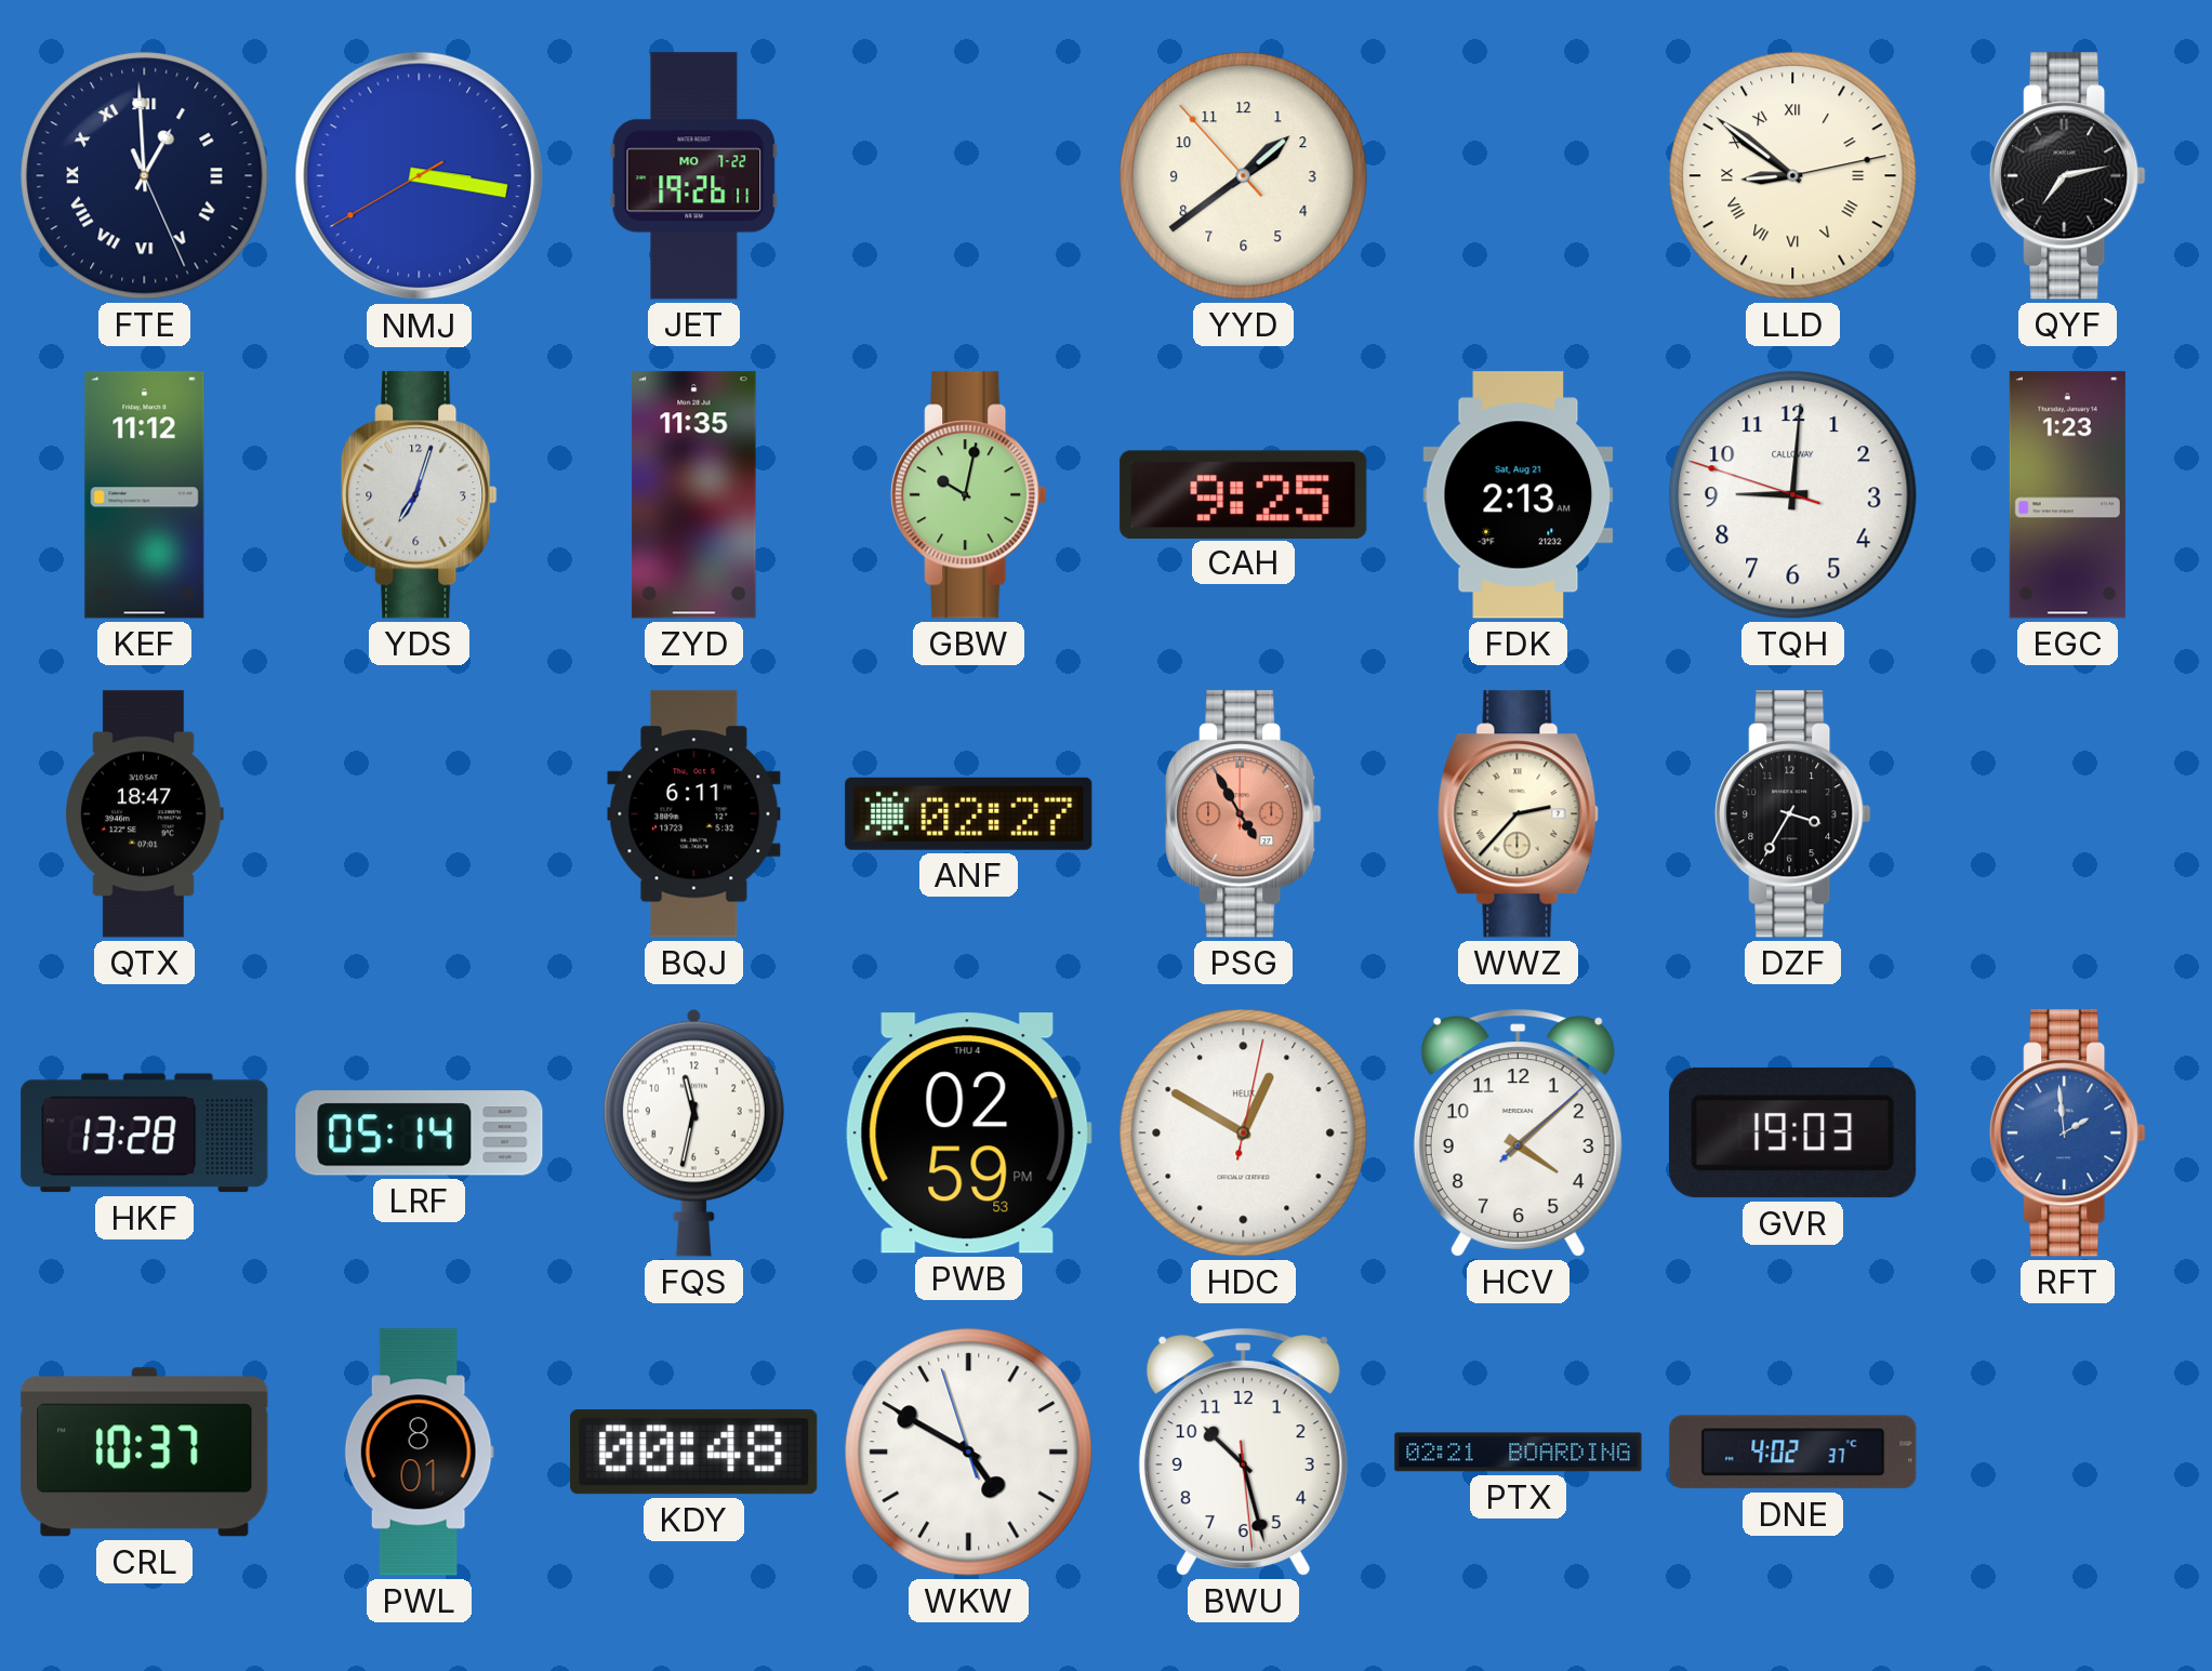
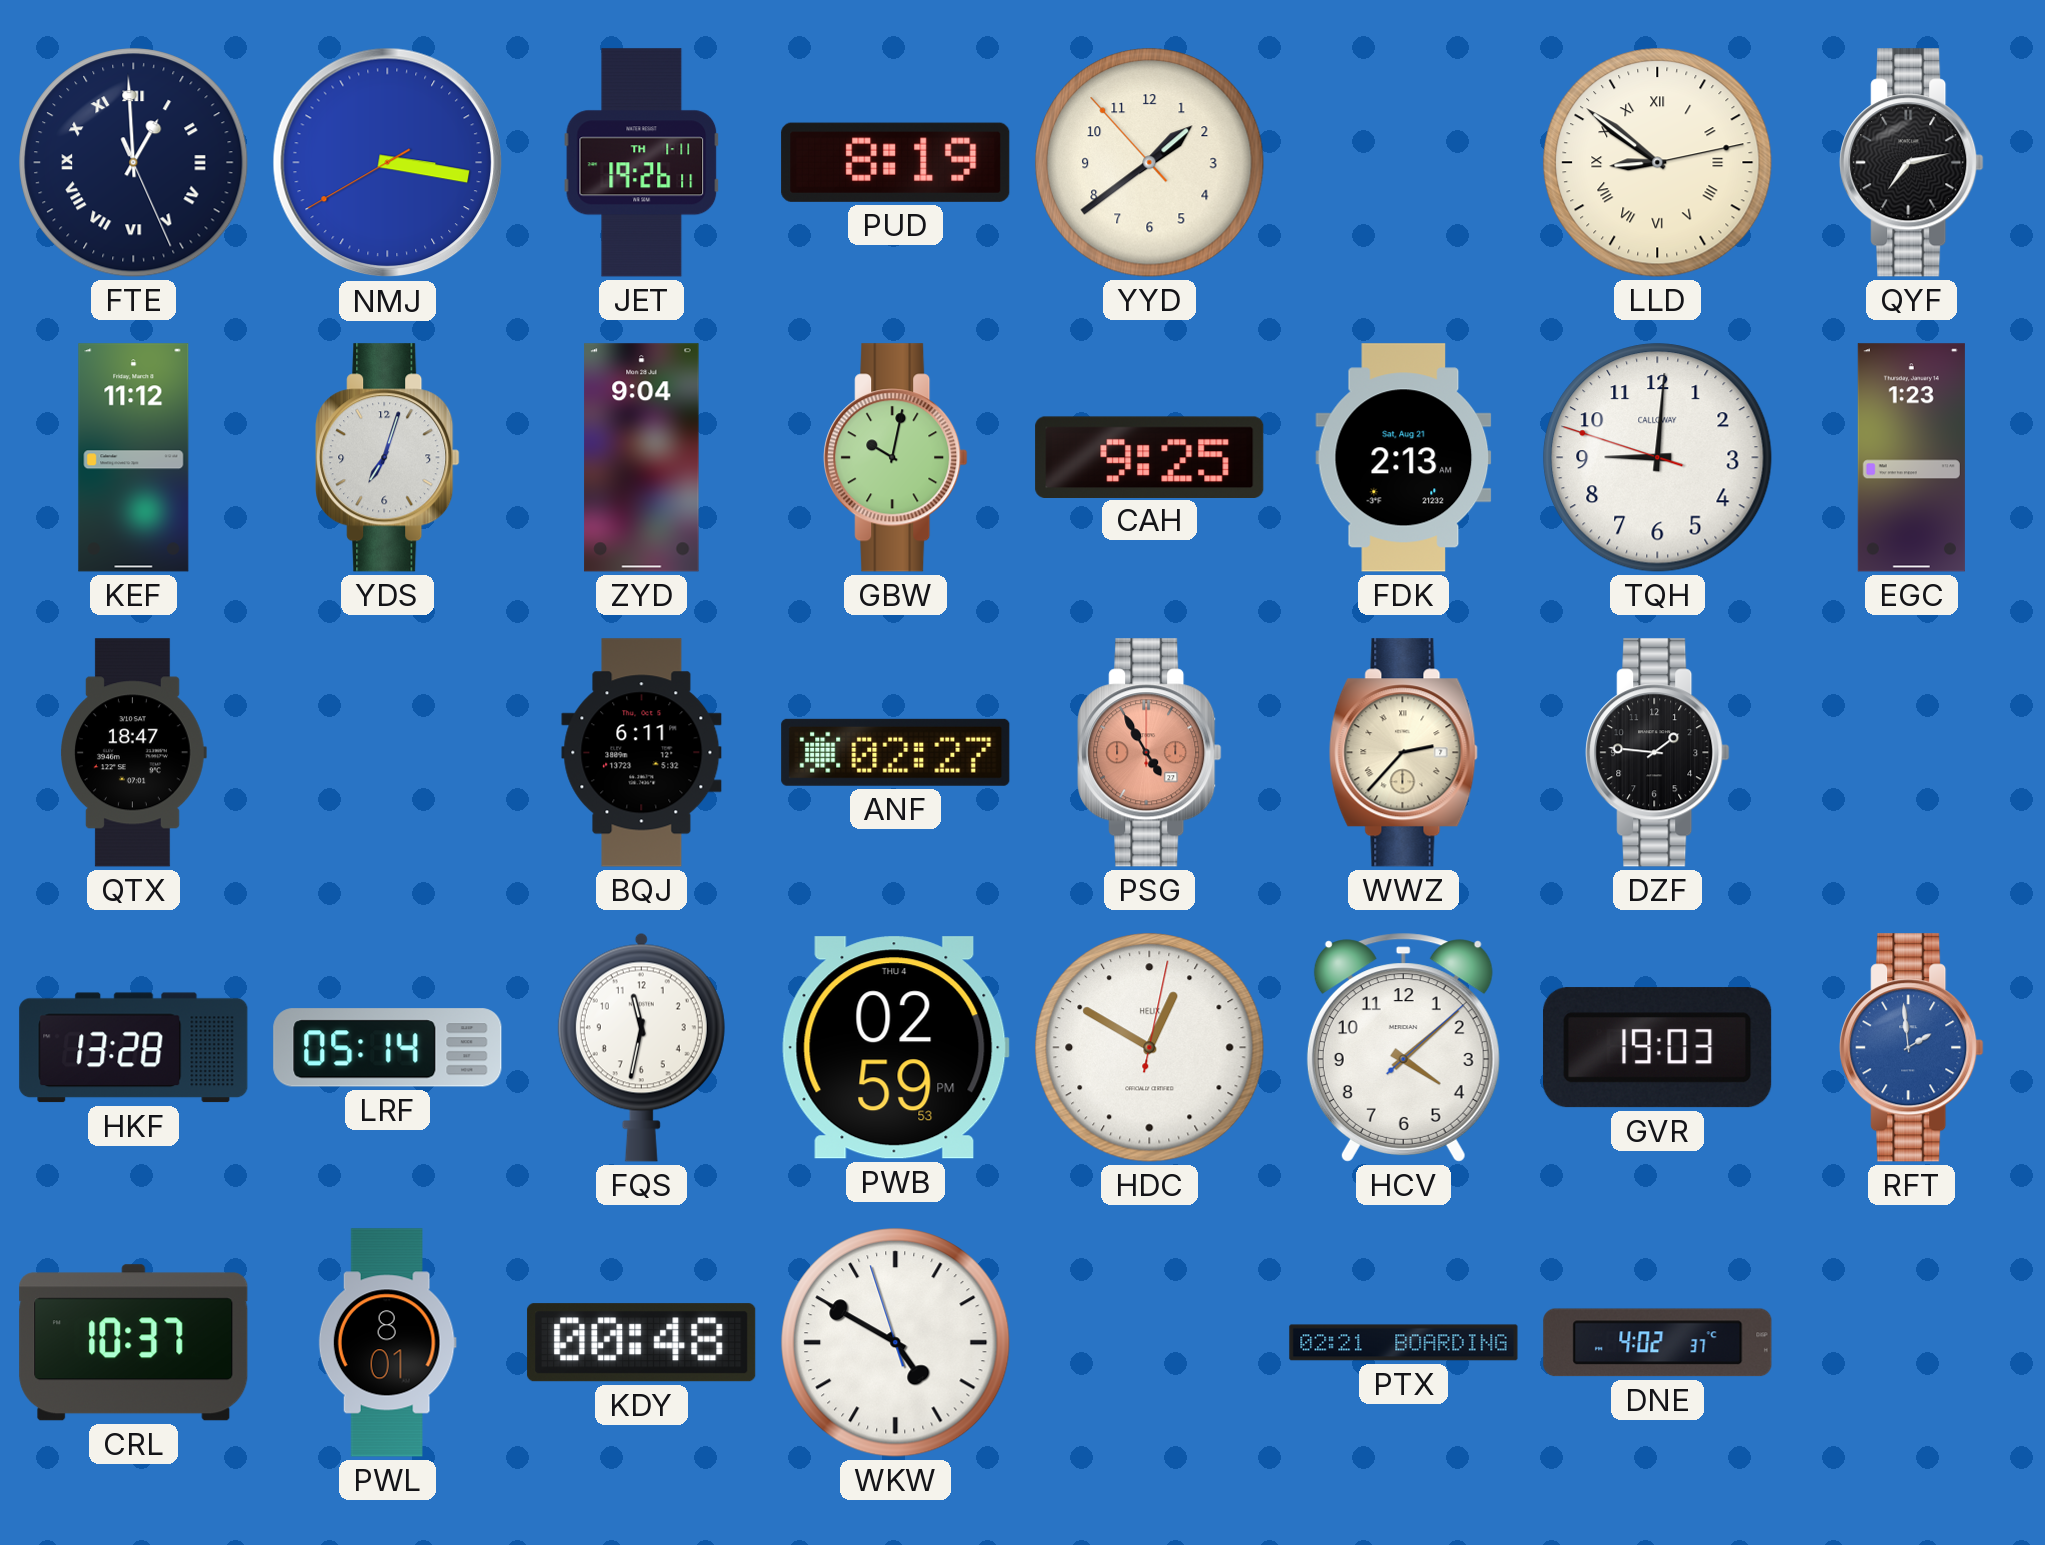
JET date: MO 7-22 -> TH 1-11 (642, 163)
PUD: none -> 8:19 (896, 162)
ZYD: 11:35 -> 9:04 (642, 458)
DZF: 3:35 -> 1:46 (1658, 753)
BWU: 10:27 -> none (1243, 1451)
